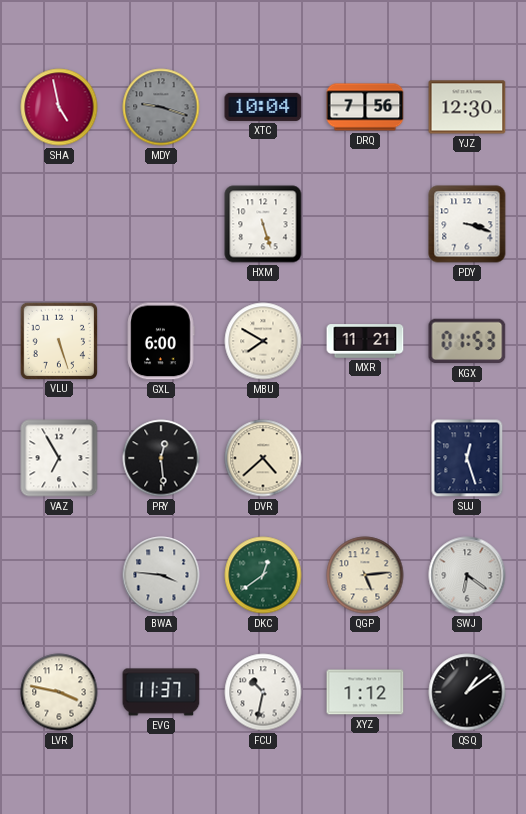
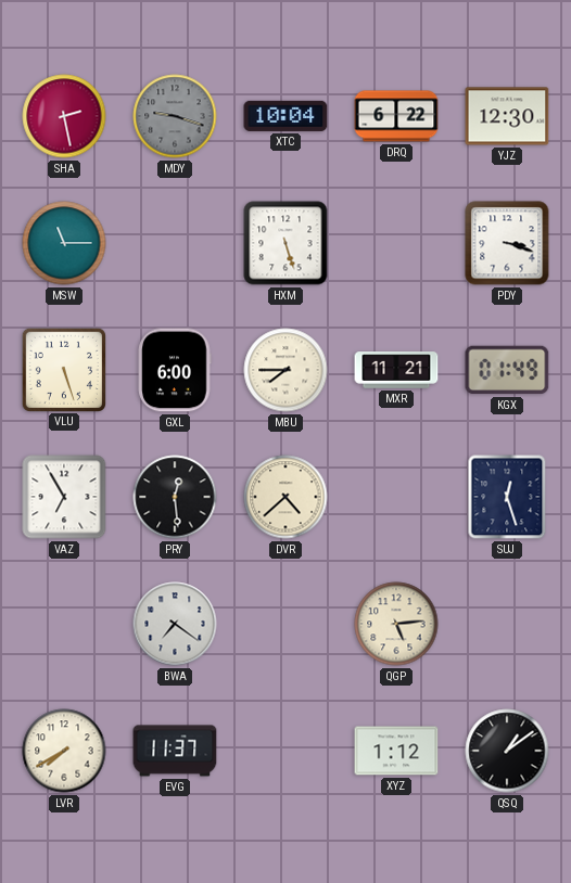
SHA: 4:58 -> 2:28 (64, 116)
DRQ: 7:56 -> 6:22 (396, 116)
MSW: none -> 11:15 (64, 243)
MBU: 7:50 -> 7:45 (285, 370)
KGX: 01:53 -> 01:49 (507, 370)
BWA: 3:46 -> 7:21 (175, 624)
DKC: 12:39 -> none (263, 575)
SWJ: 6:21 -> none (467, 575)
LVR: 3:47 -> 7:40 (64, 751)
FCU: 10:32 -> none (263, 692)
